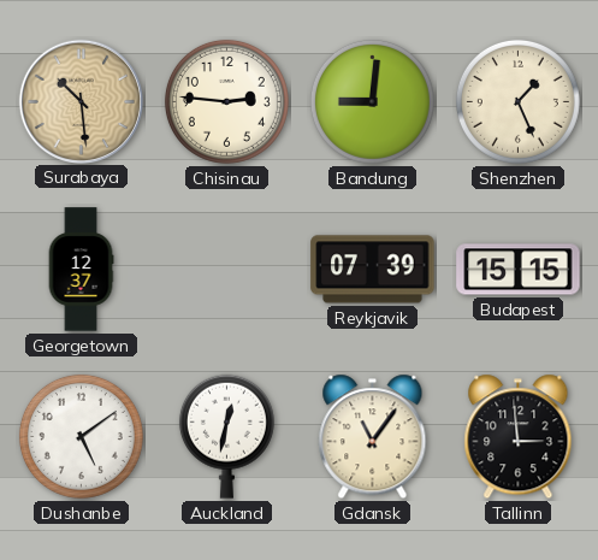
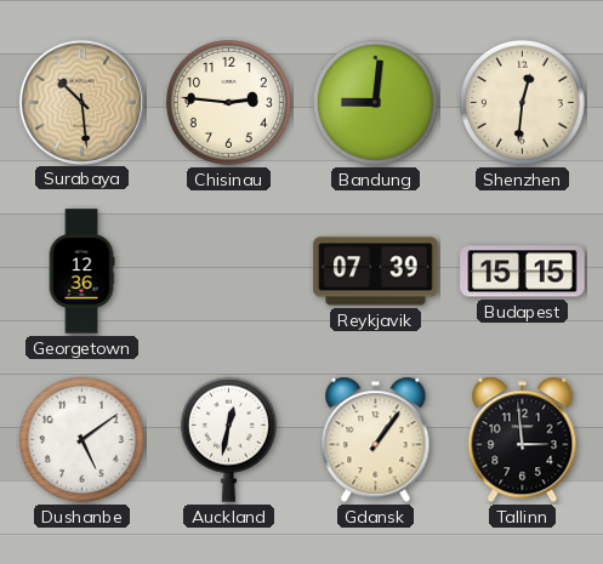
Shenzhen: 1:26 -> 12:31 (522, 102)
Georgetown: 12:37 -> 12:36 (81, 272)
Gdansk: 11:06 -> 1:06 (376, 440)
